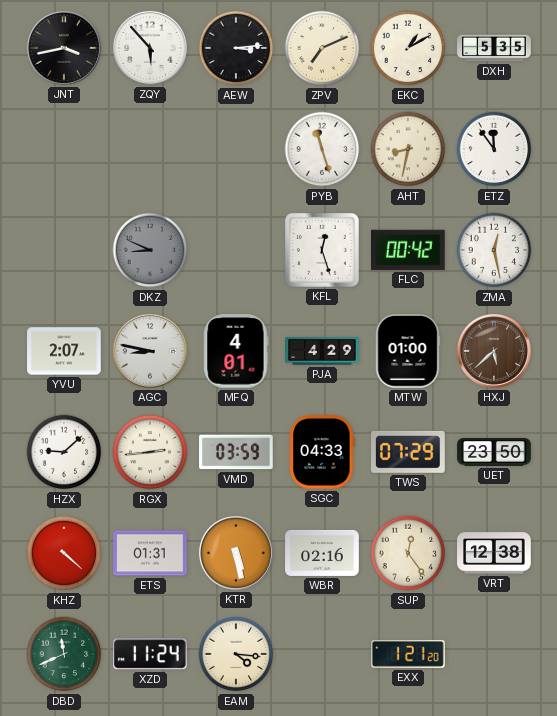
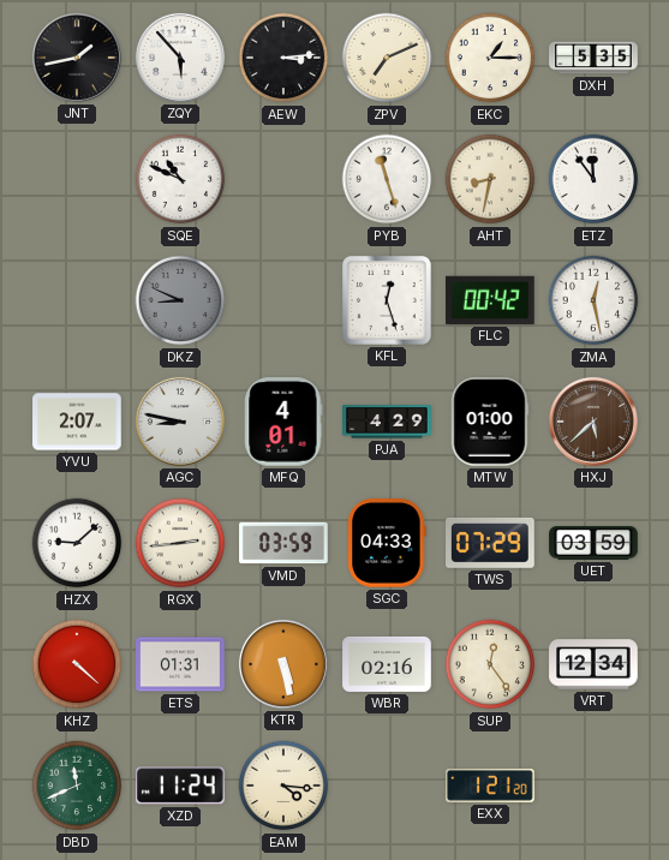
JNT: 3:43 -> 1:43 (77, 58)
EKC: 1:10 -> 1:15 (490, 58)
SQE: none -> 10:49 (180, 179)
UET: 23:50 -> 03:59 (593, 543)
VRT: 12:38 -> 12:34 (593, 664)
